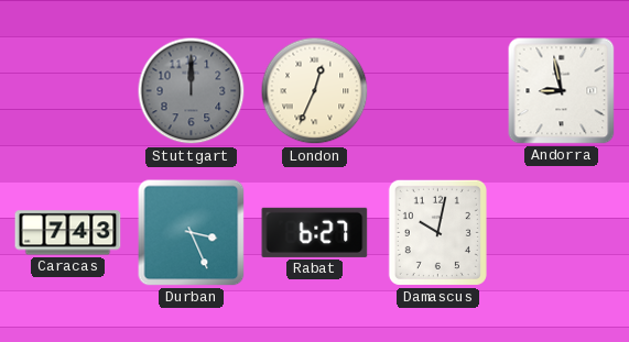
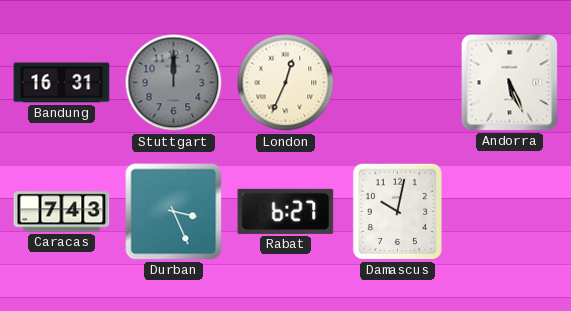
Bandung: none -> 16:31 (62, 83)
Andorra: 8:58 -> 5:26 (510, 83)
